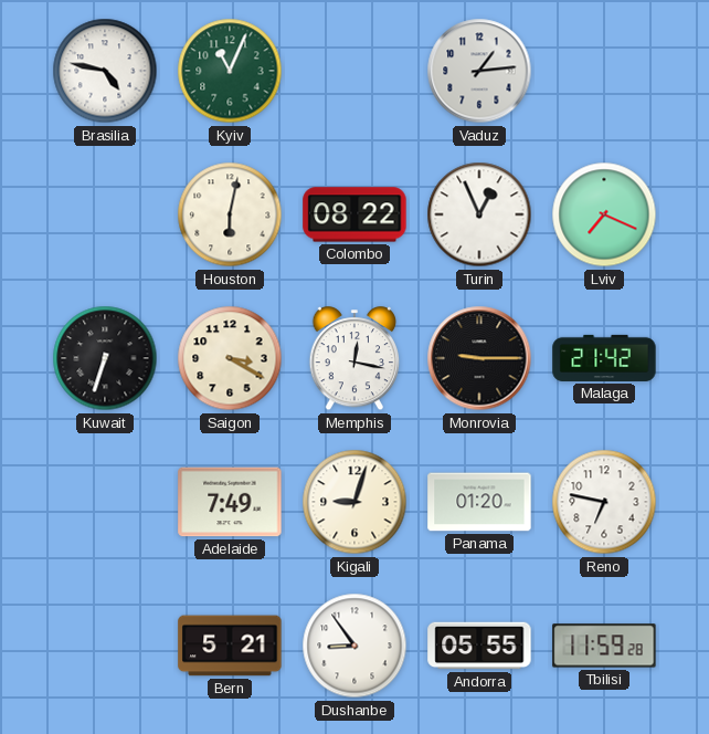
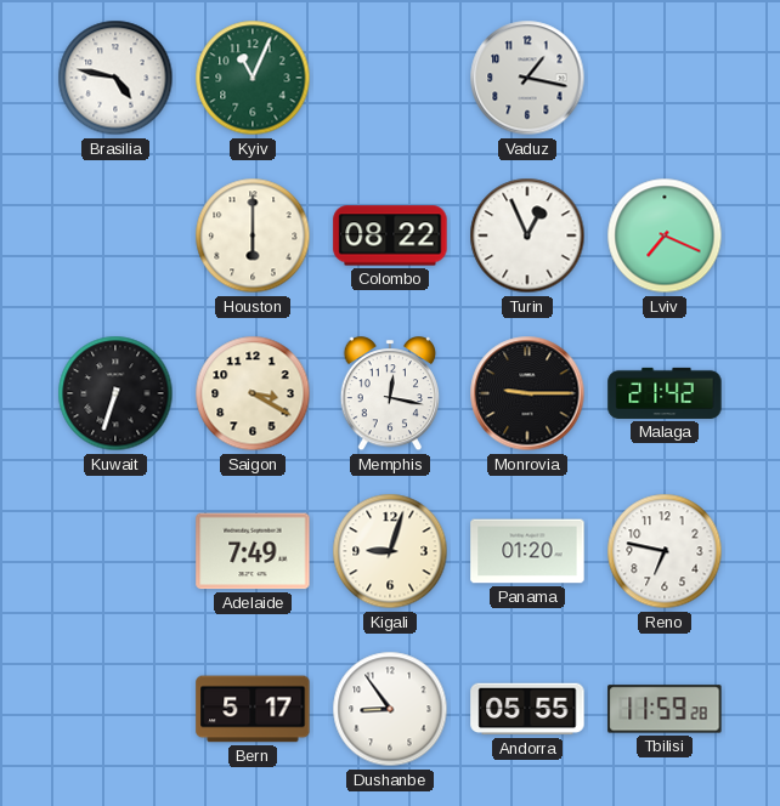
Vaduz: 1:14 -> 1:17 (527, 78)
Houston: 6:02 -> 6:00 (253, 235)
Bern: 5:21 -> 5:17 (253, 709)
